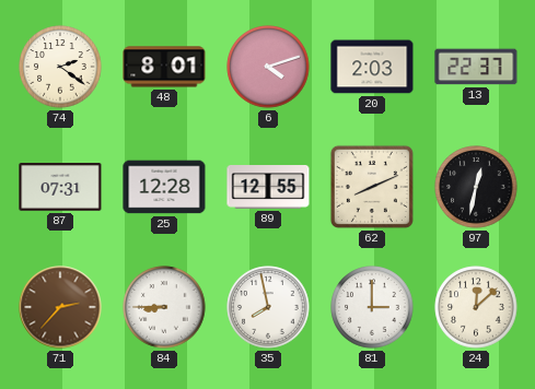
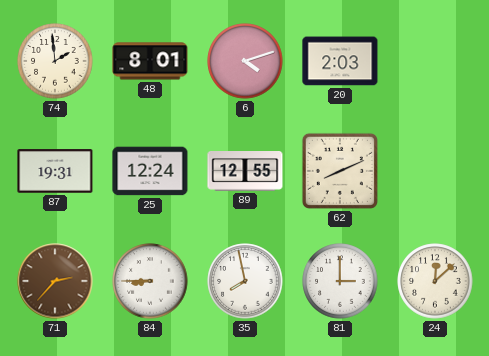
74: 2:21 -> 1:59 (55, 61)
13: 22:37 -> none (476, 67)
87: 07:31 -> 19:31 (55, 171)
25: 12:28 -> 12:24 (150, 171)
97: 12:32 -> none (476, 187)
